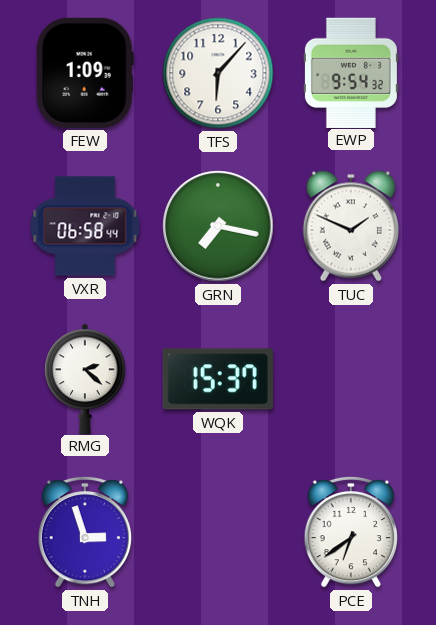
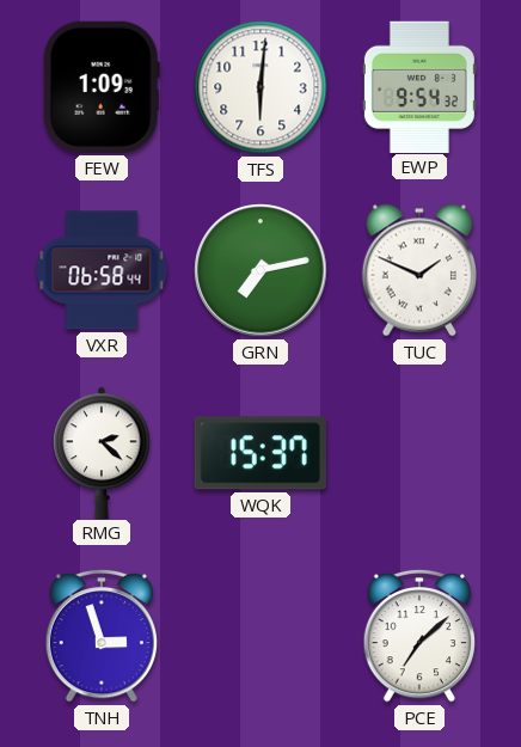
TFS: 6:07 -> 6:01 (260, 87)
GRN: 7:17 -> 7:13 (260, 270)
PCE: 6:39 -> 7:08 (418, 636)
